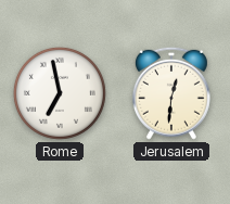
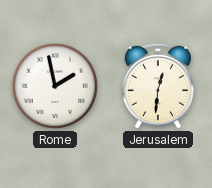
Rome: 6:58 -> 1:58 (55, 86)
